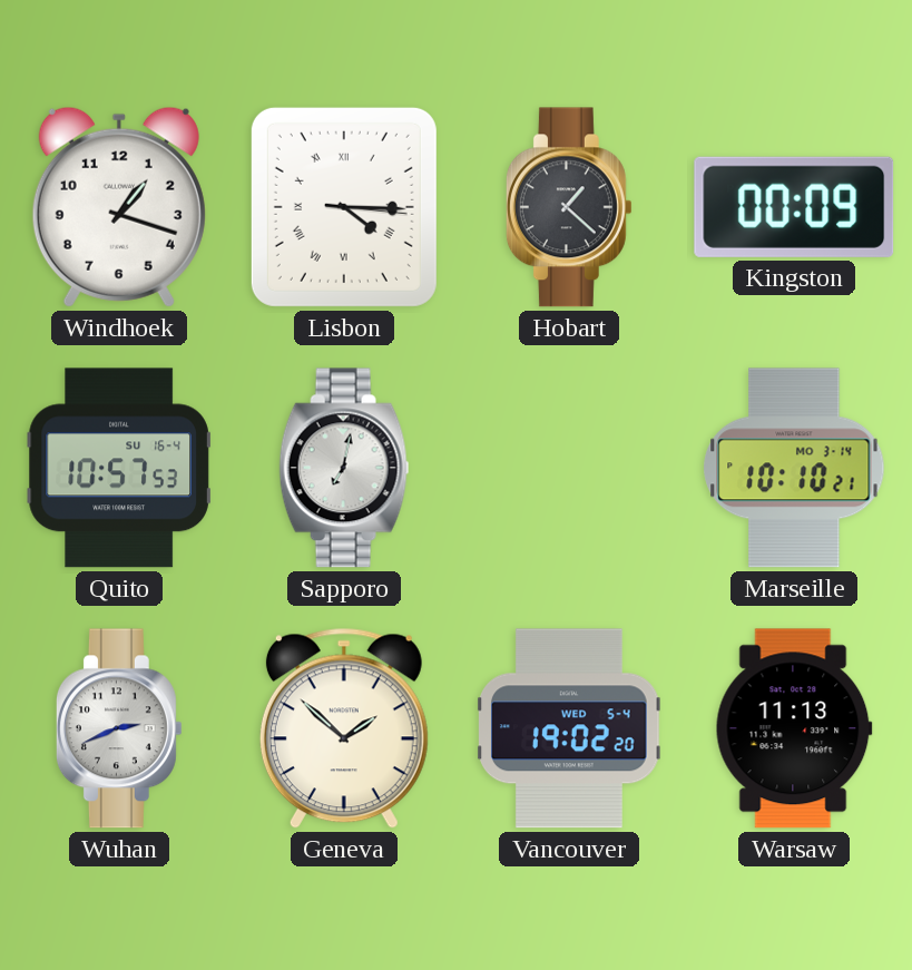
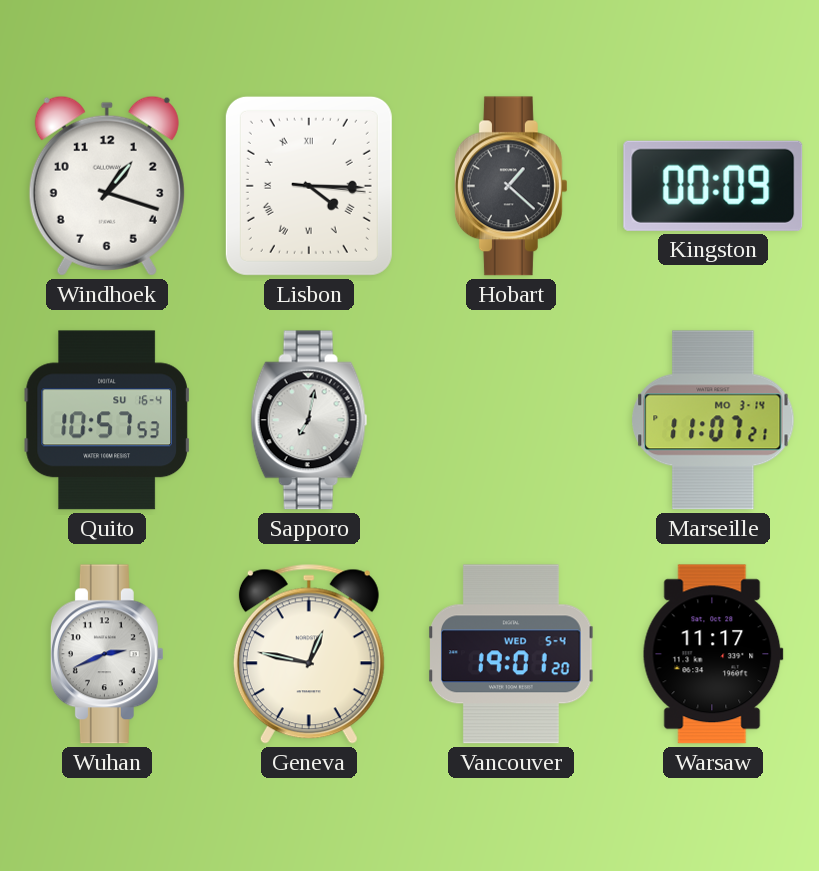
Marseille: 10:10 -> 11:07 (713, 420)
Geneva: 1:52 -> 12:47 (309, 654)
Vancouver: 19:02 -> 19:01 (511, 654)
Warsaw: 11:13 -> 11:17 (713, 654)
